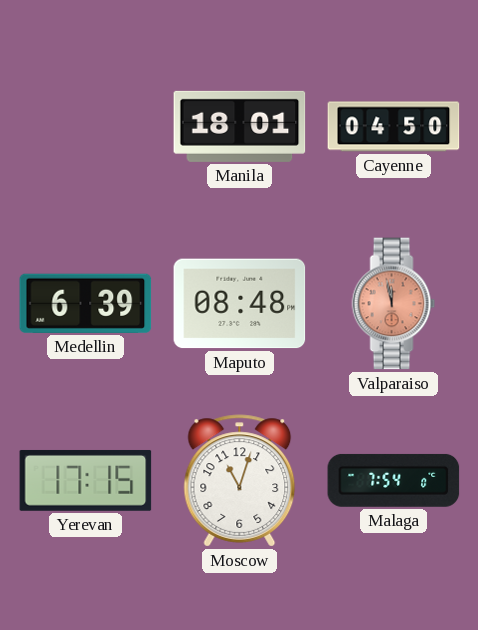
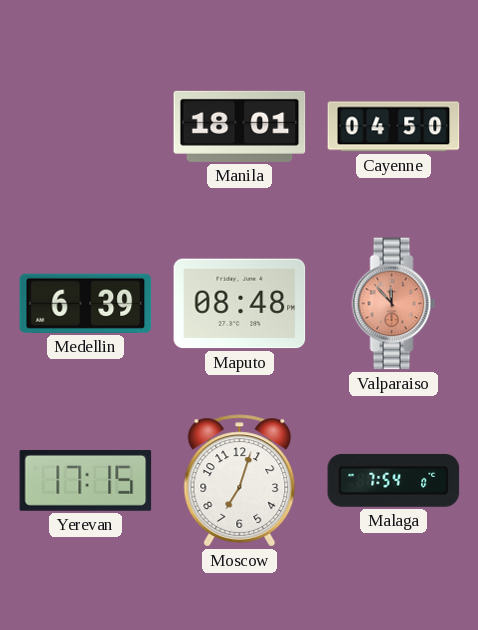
Valparaiso: 11:58 -> 11:53 (394, 304)
Moscow: 11:03 -> 7:03 (240, 481)
